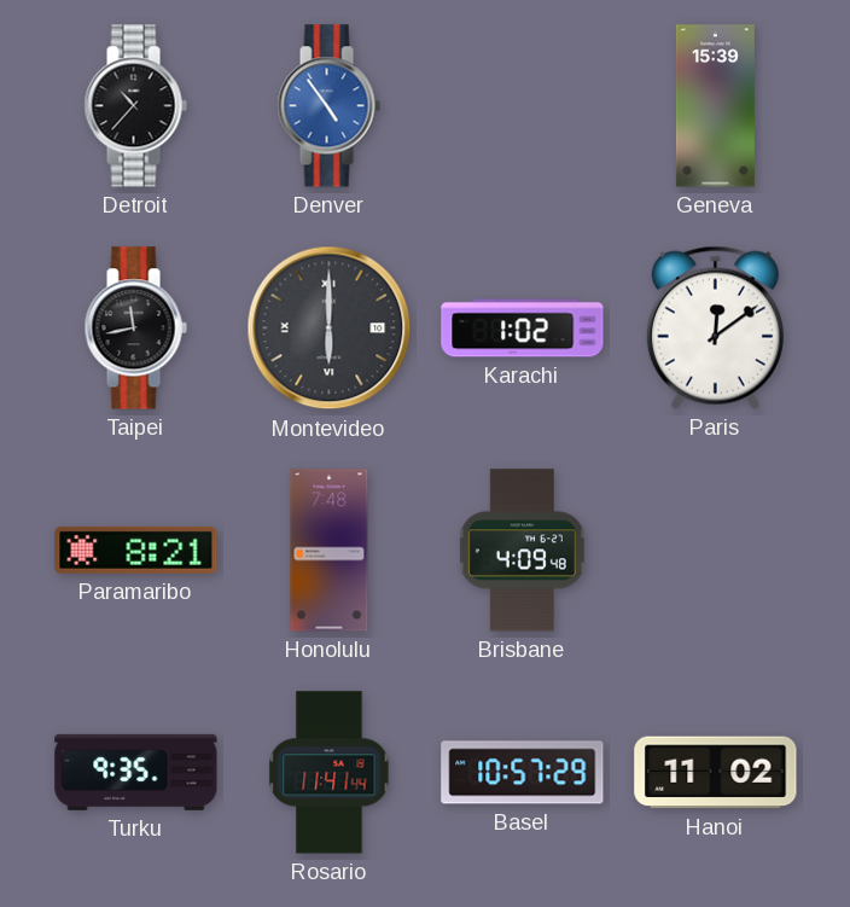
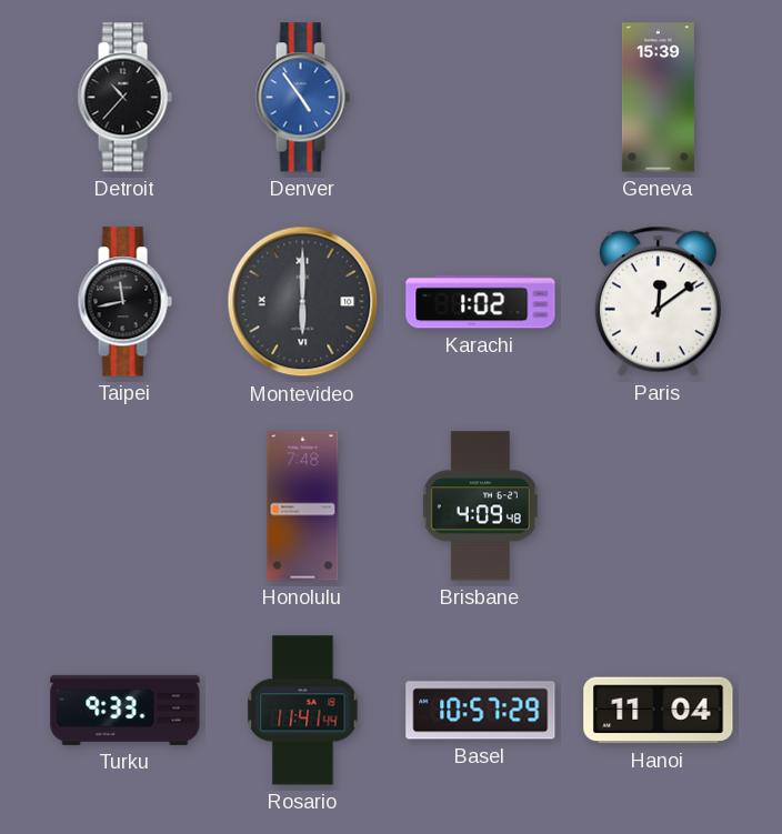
Paramaribo: 8:21 -> none (136, 550)
Turku: 9:35 -> 9:33 (126, 710)
Hanoi: 11:02 -> 11:04 (659, 711)
